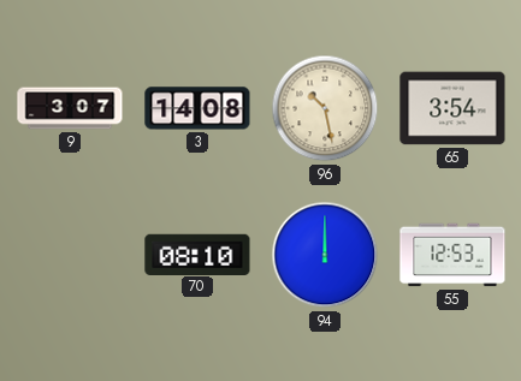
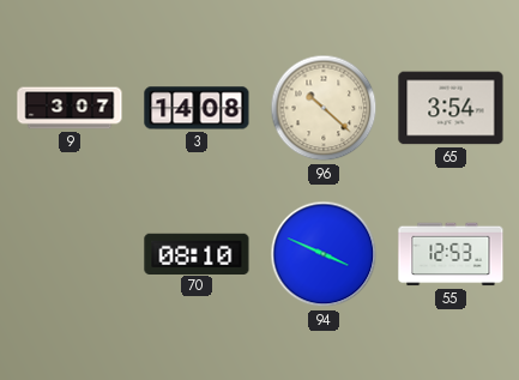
96: 10:28 -> 10:22 (324, 108)
94: 12:00 -> 3:49 (324, 254)
